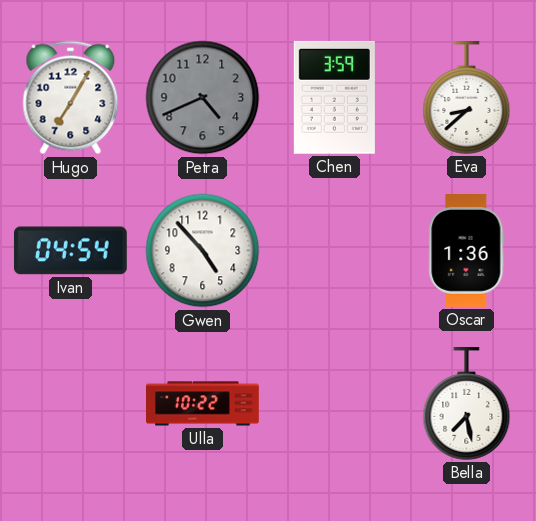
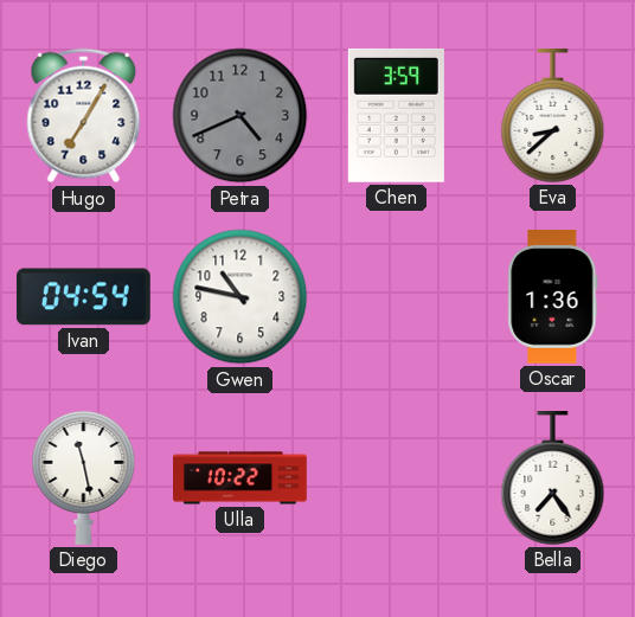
Gwen: 4:53 -> 10:47 (240, 297)
Diego: none -> 11:28 (84, 477)
Bella: 7:28 -> 7:24 (553, 478)
